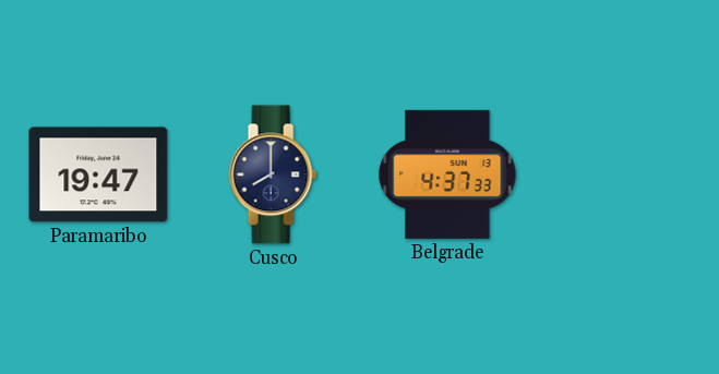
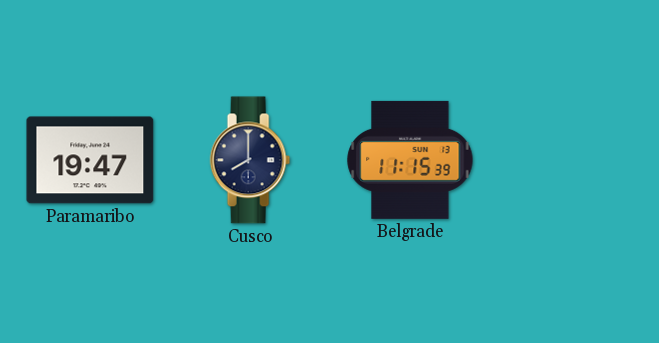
Belgrade: 4:37 -> 11:15 (410, 160)
